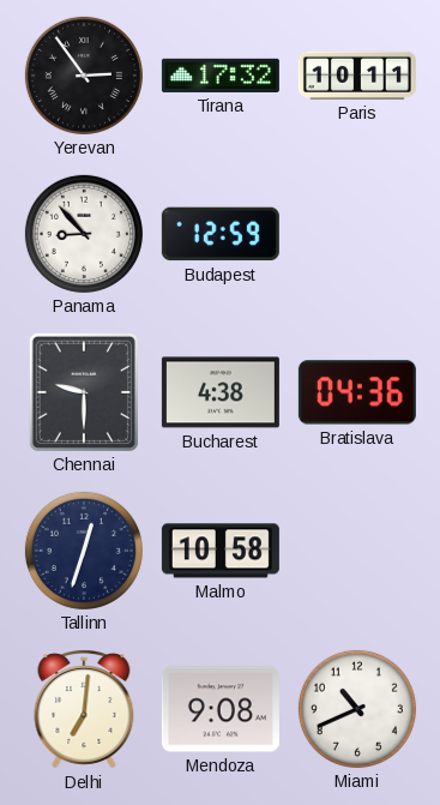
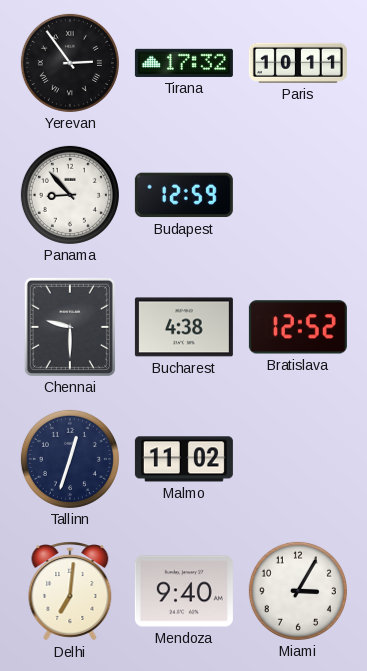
Bratislava: 04:36 -> 12:52 (298, 327)
Malmo: 10:58 -> 11:02 (184, 459)
Mendoza: 9:08 -> 9:40 (184, 591)
Miami: 10:41 -> 3:05 (298, 591)
